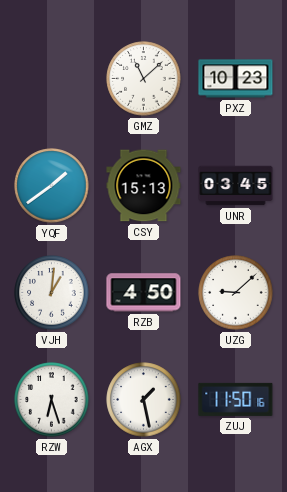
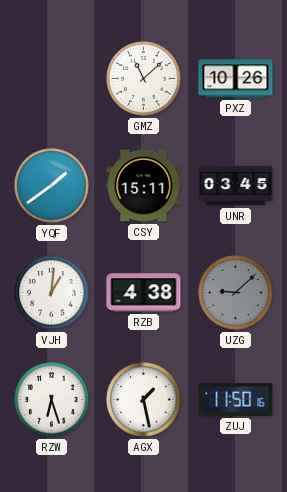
PXZ: 10:23 -> 10:26 (236, 79)
CSY: 15:13 -> 15:11 (144, 186)
RZB: 4:50 -> 4:38 (144, 293)
UZG dial: white -> grey (236, 293)
